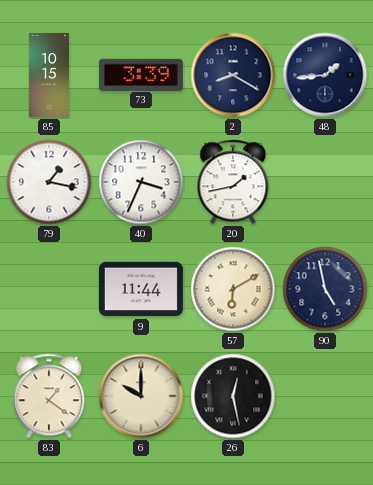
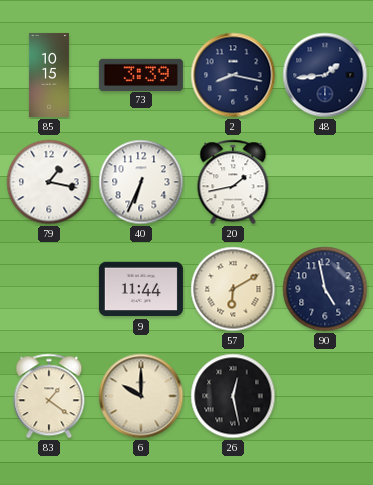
2: 8:20 -> 8:17 (233, 75)
40: 3:34 -> 6:34 (141, 182)
